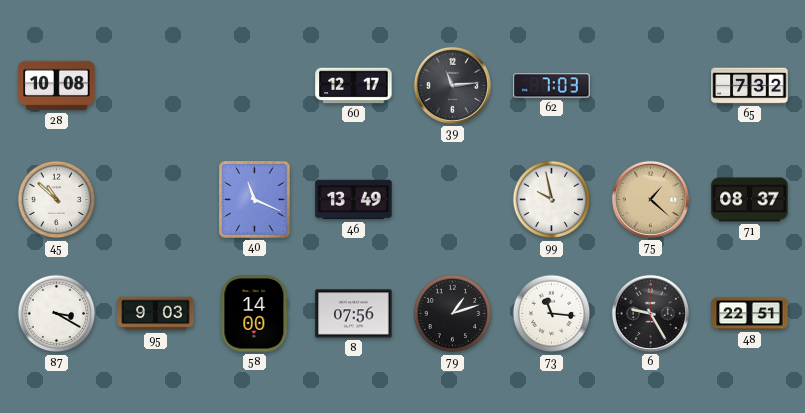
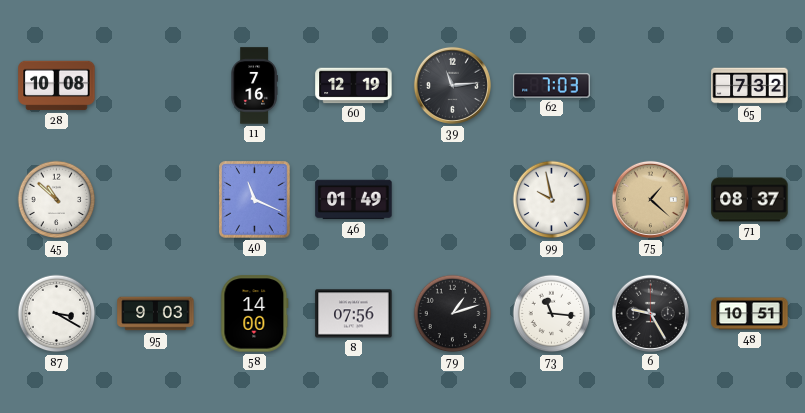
11: none -> 7:16 (254, 86)
60: 12:17 -> 12:19 (354, 86)
46: 13:49 -> 01:49 (354, 200)
48: 22:51 -> 10:51 (750, 314)
